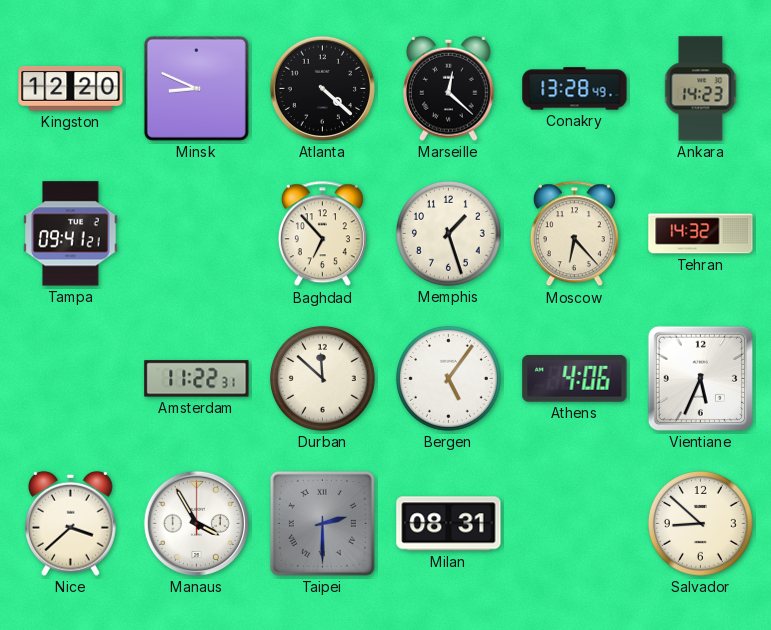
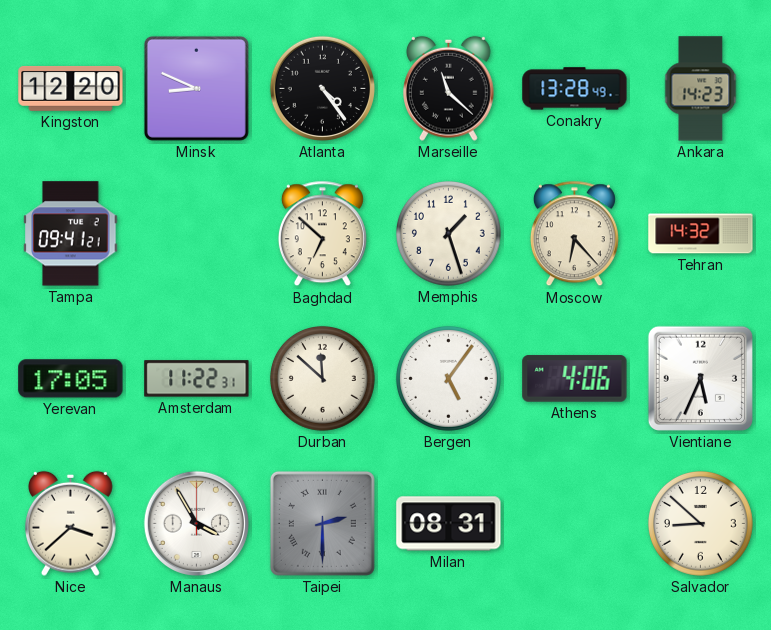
Atlanta: 4:22 -> 4:24 (322, 88)
Marseille: 12:22 -> 11:22 (449, 88)
Baghdad: 6:53 -> 6:52 (322, 234)
Yerevan: none -> 17:05 (71, 379)
